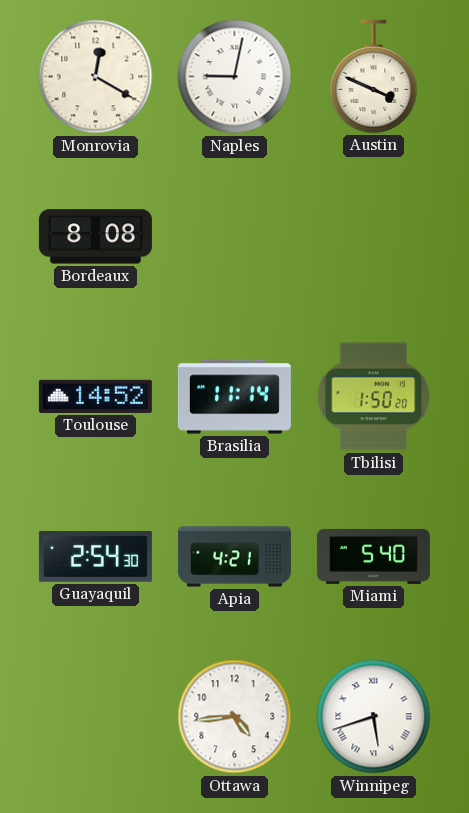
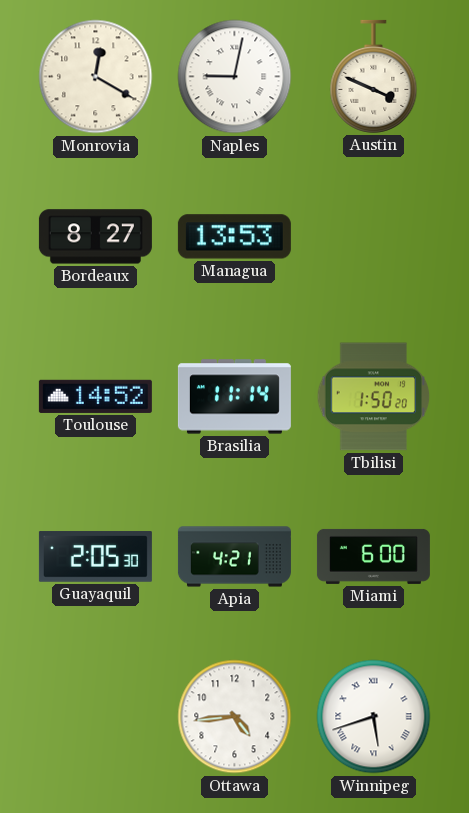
Bordeaux: 8:08 -> 8:27 (95, 237)
Managua: none -> 13:53 (234, 237)
Guayaquil: 2:54 -> 2:05 (95, 557)
Miami: 5:40 -> 6:00 (373, 556)
